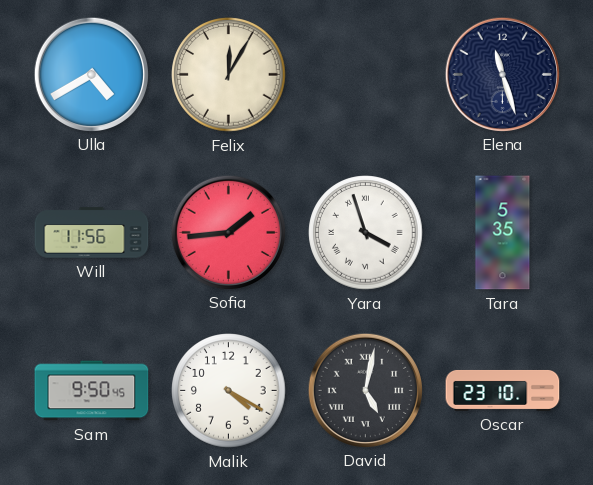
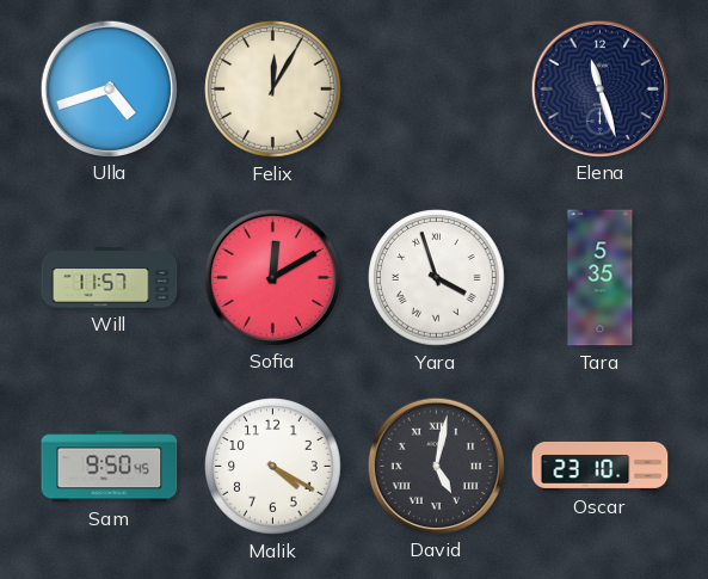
Ulla: 4:40 -> 4:42 (109, 88)
Will: 11:56 -> 11:57 (110, 278)
Sofia: 1:44 -> 12:10 (272, 277)
